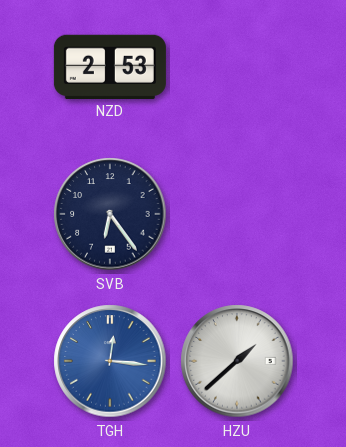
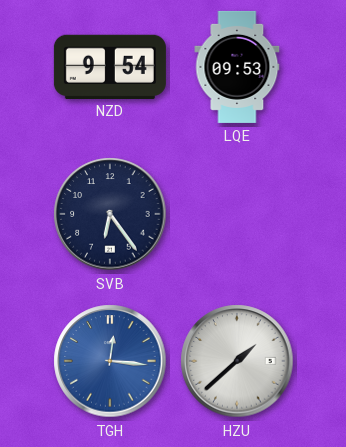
NZD: 2:53 -> 9:54 (110, 66)
LQE: none -> 09:53 (237, 67)
